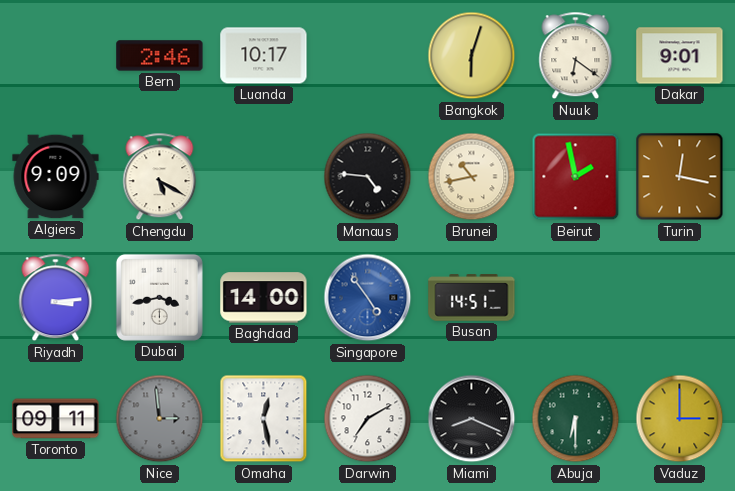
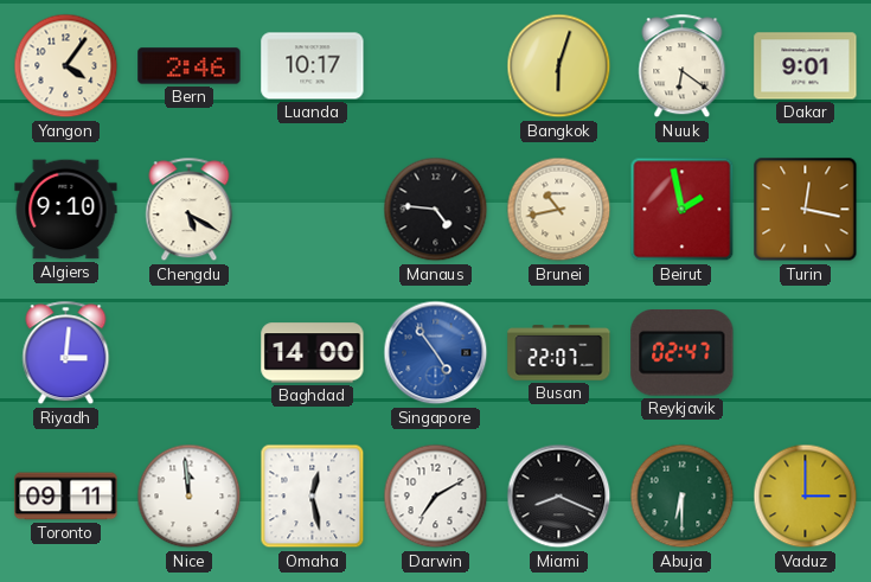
Yangon: none -> 4:06 (66, 66)
Algiers: 9:09 -> 9:10 (66, 210)
Riyadh: 3:14 -> 3:01 (66, 353)
Dubai: 3:43 -> none (159, 297)
Busan: 14:51 -> 22:07 (559, 353)
Reykjavik: none -> 02:47 (683, 353)
Nice: 2:59 -> 11:59 (190, 497)
Nice dial: grey -> white (190, 497)
